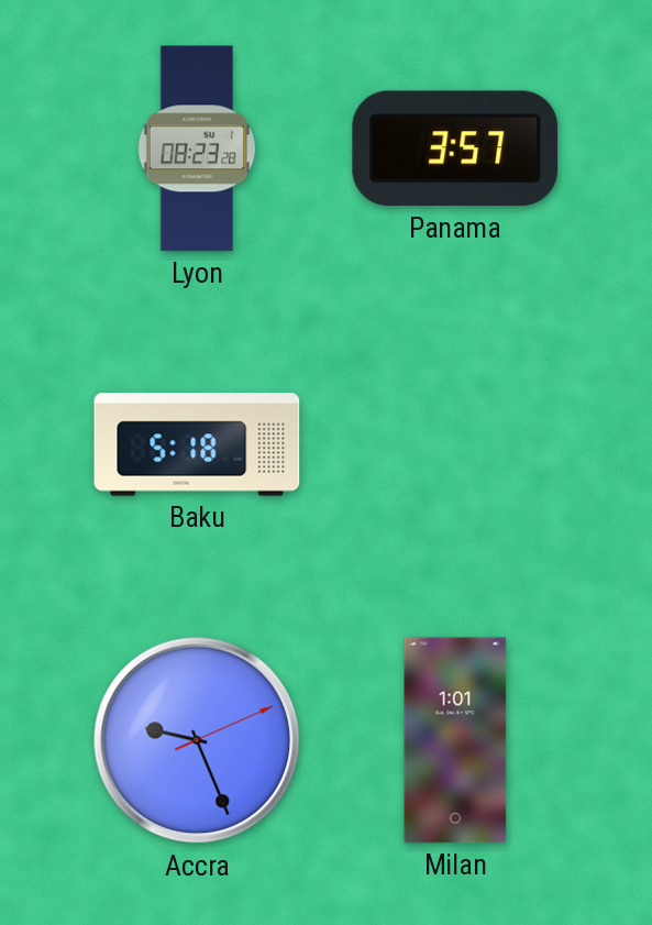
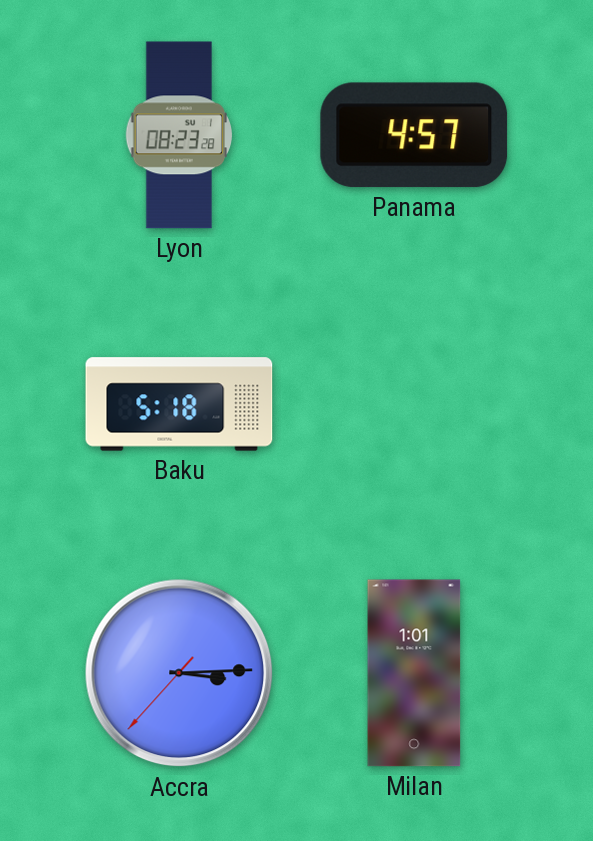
Panama: 3:57 -> 4:57 (414, 135)
Accra: 9:26 -> 3:14 (179, 673)
